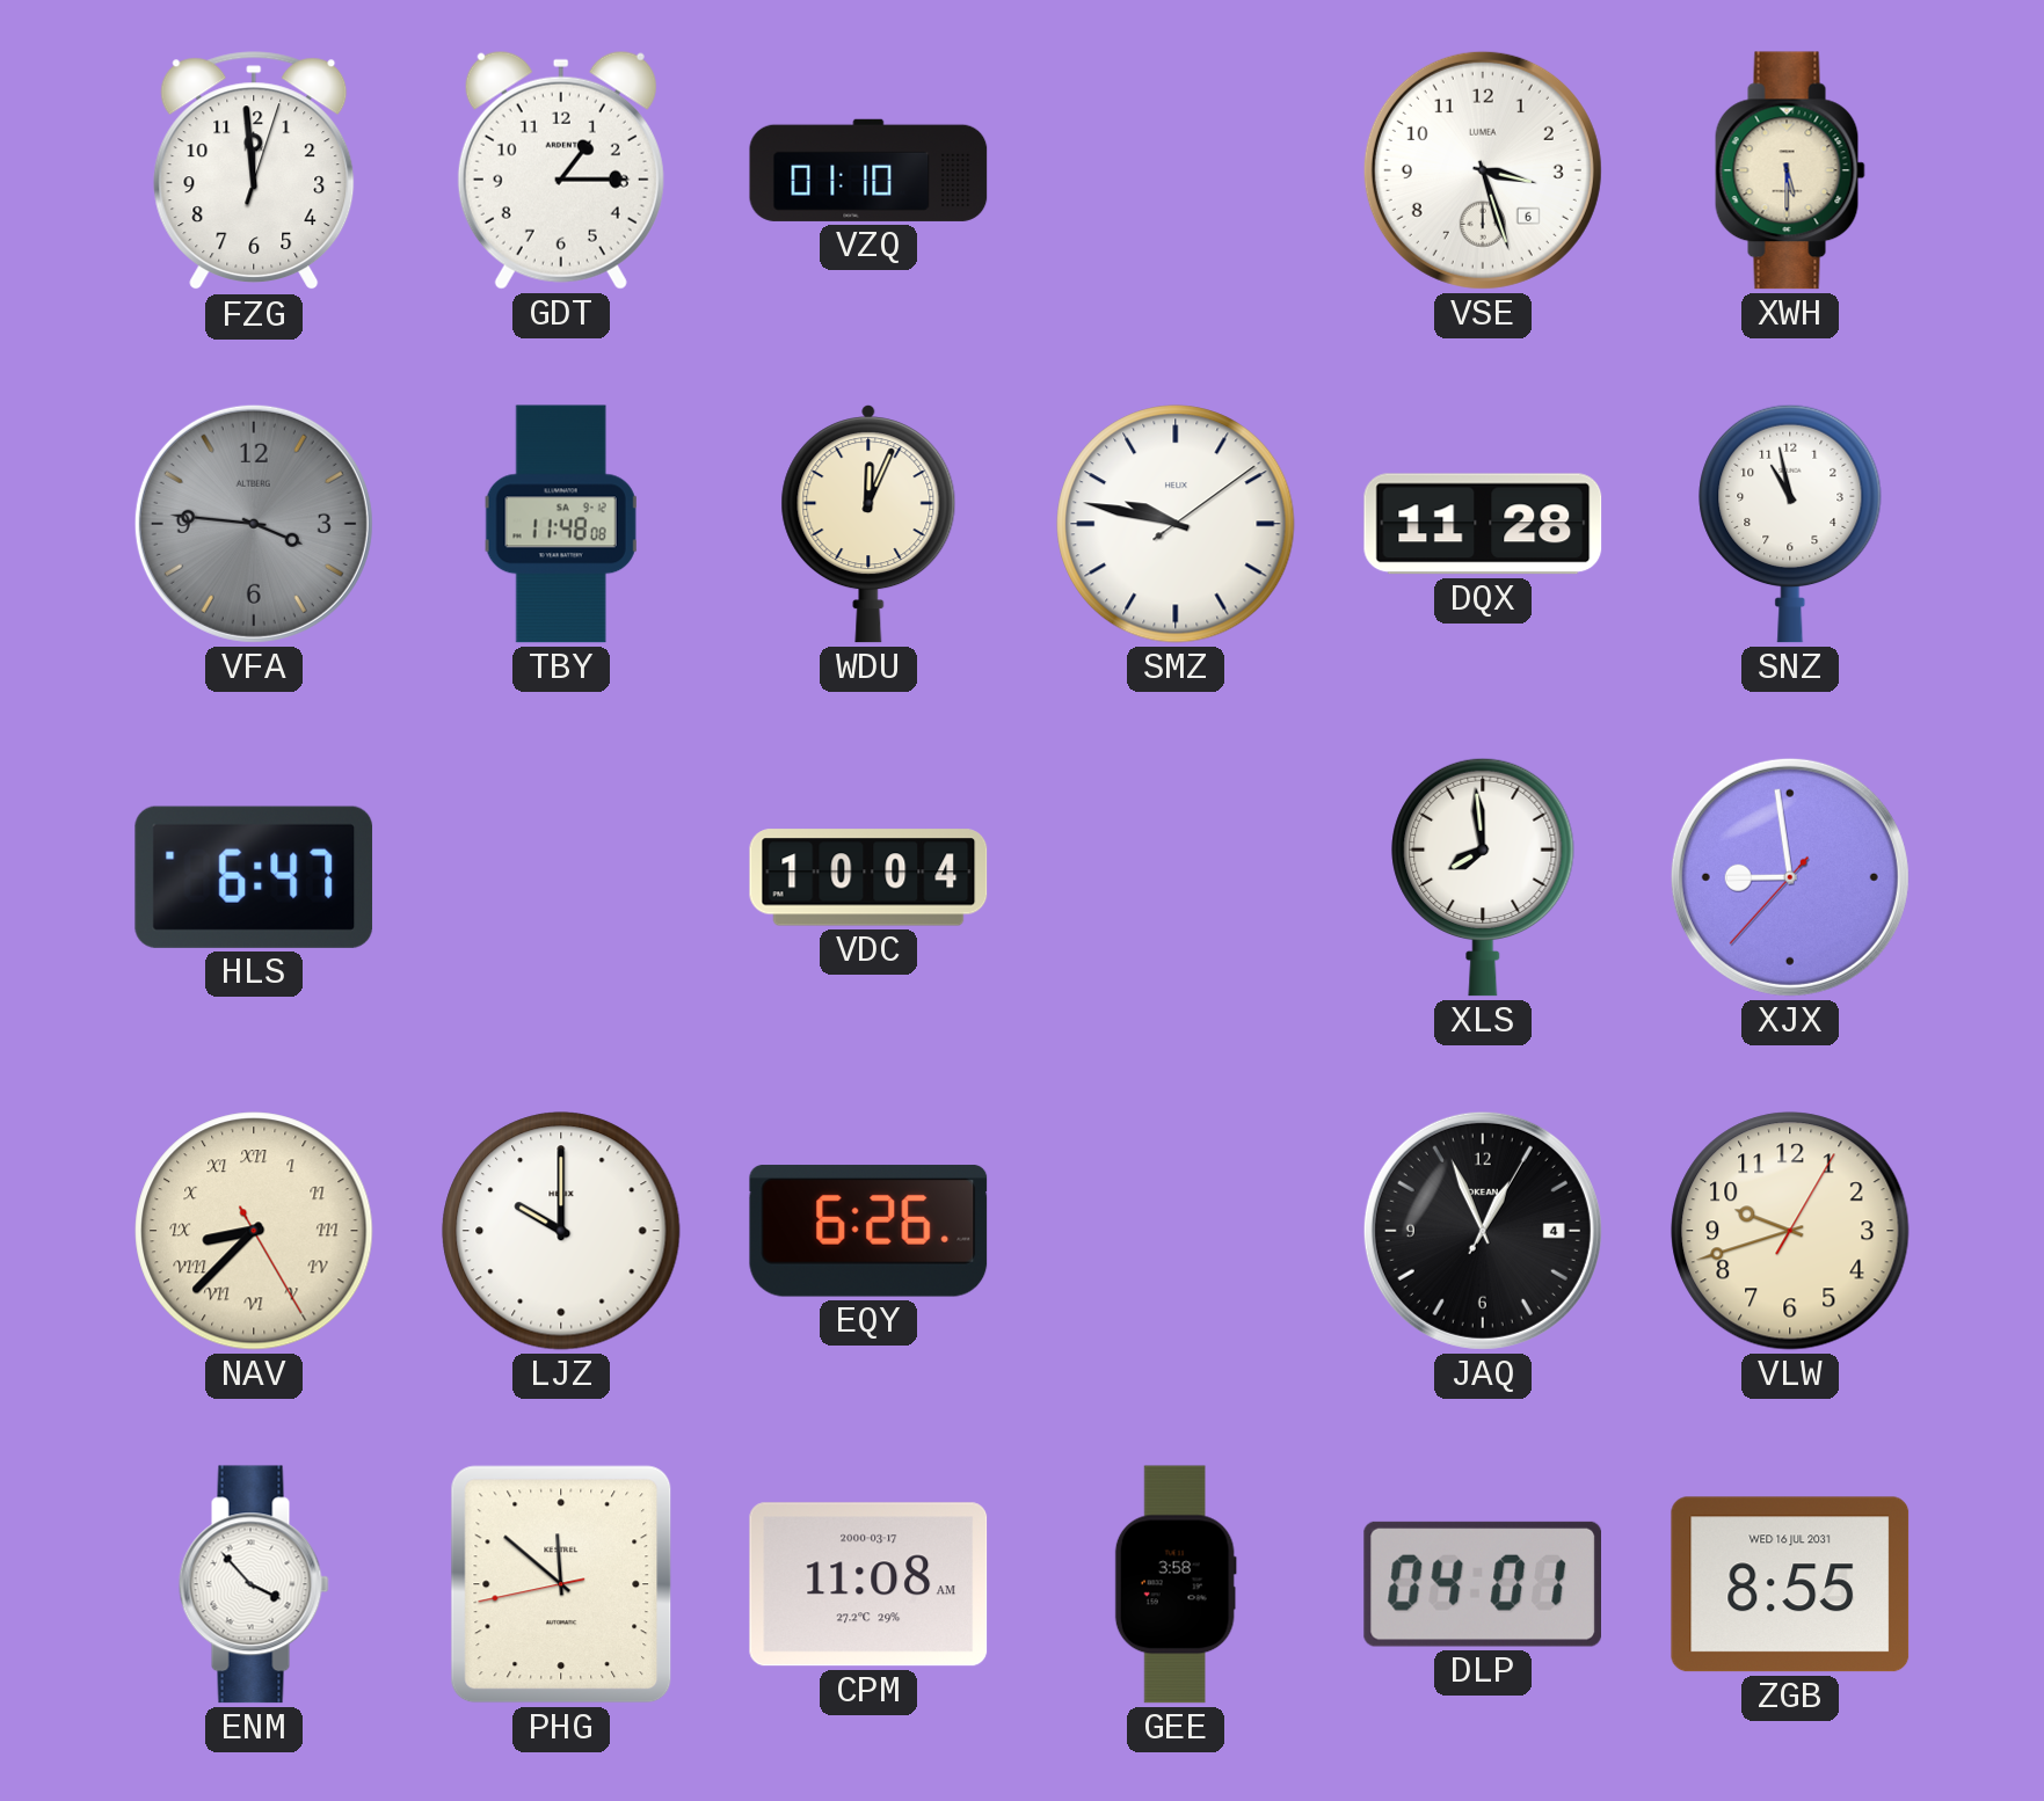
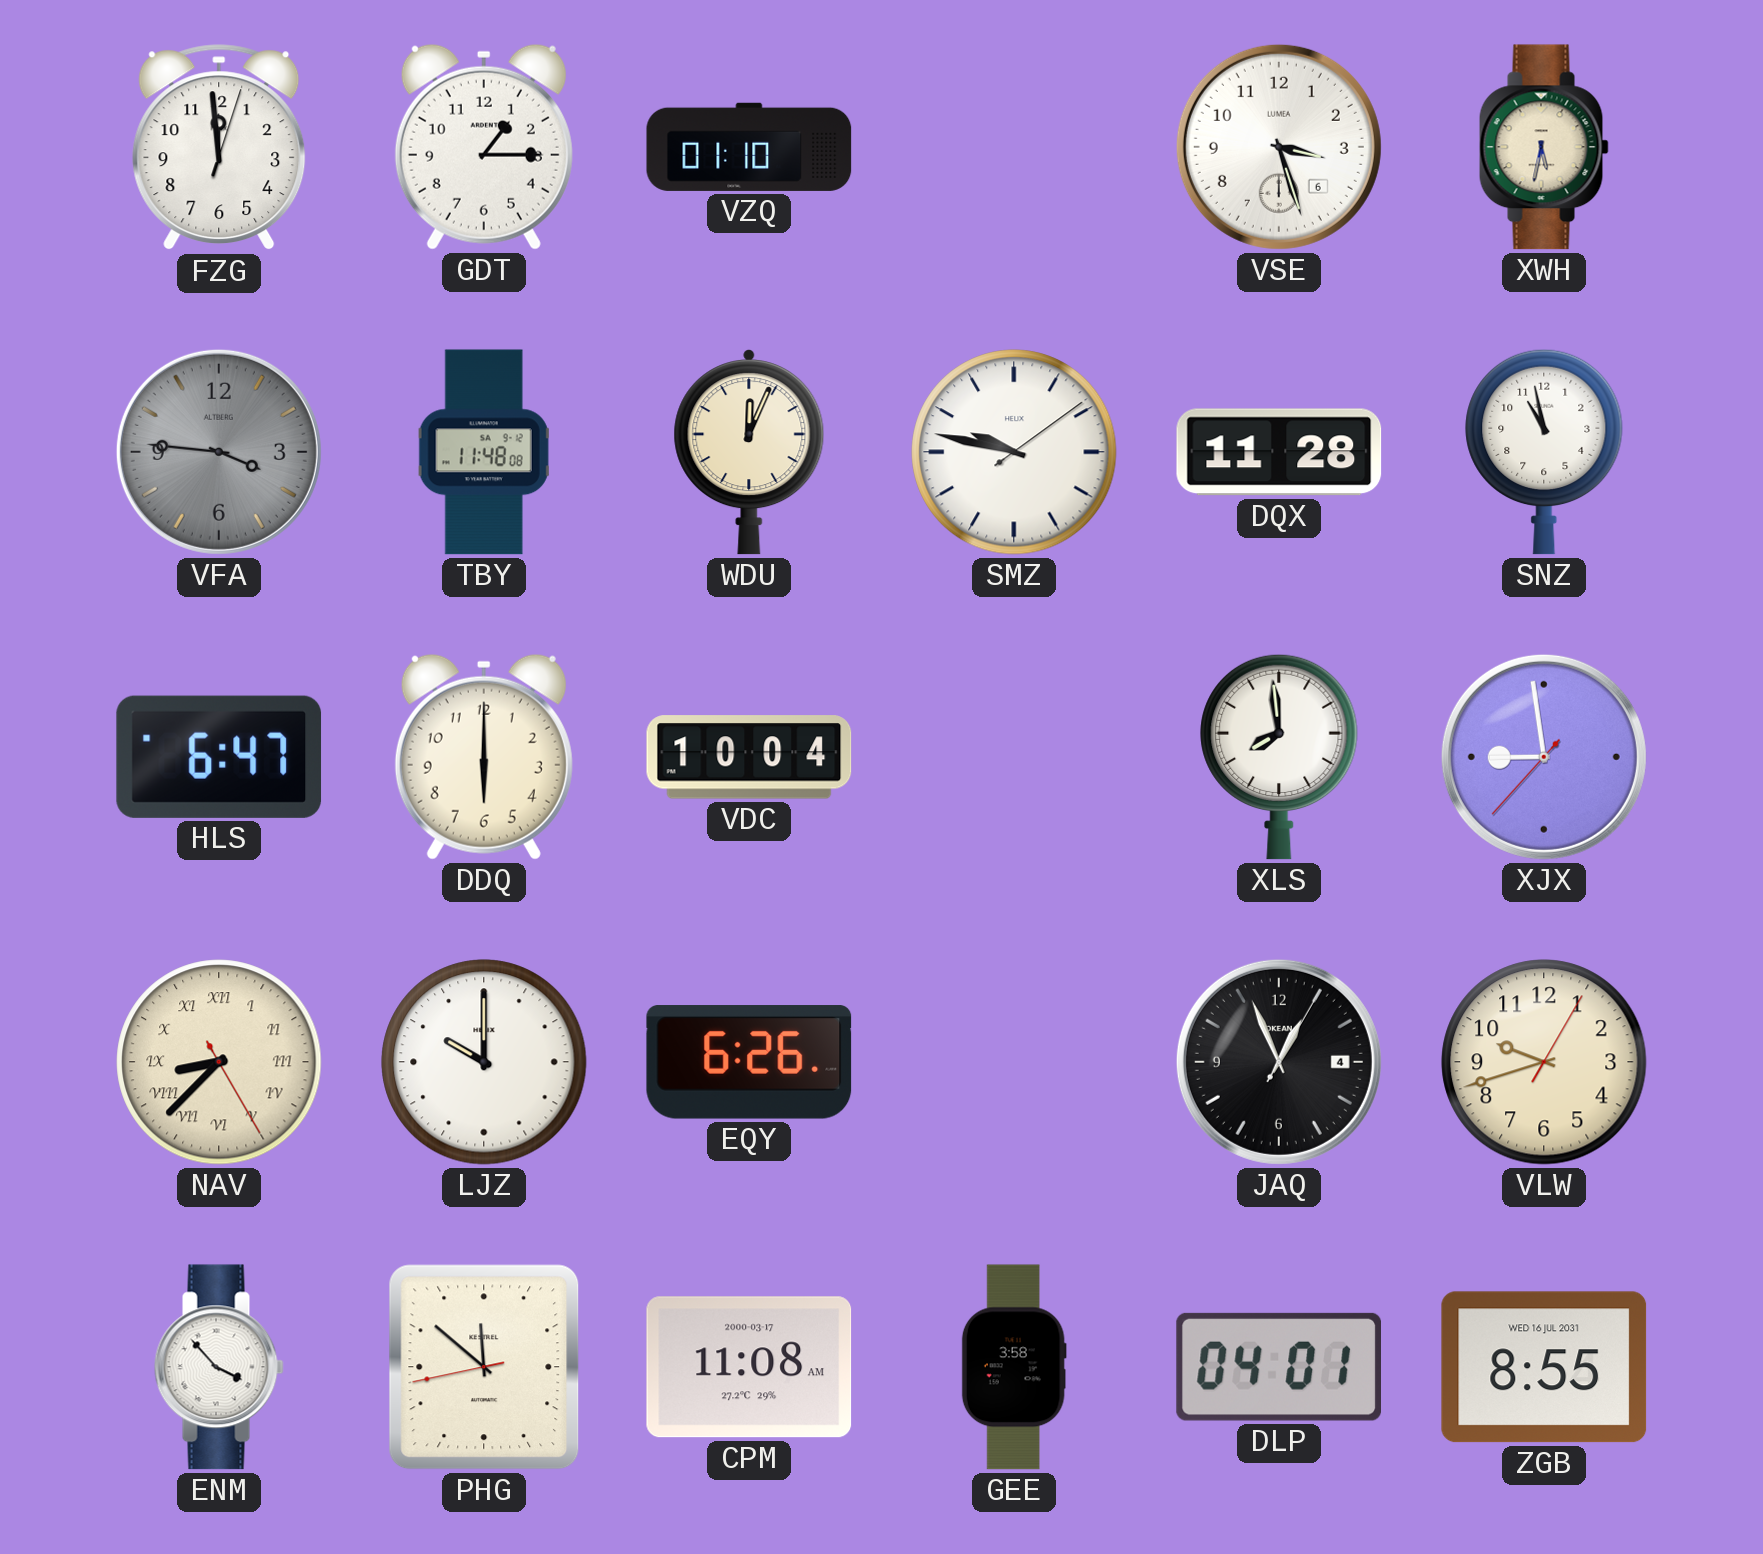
XWH: 5:30 -> 5:32 (1544, 147)
DDQ: none -> 6:00 (484, 757)
